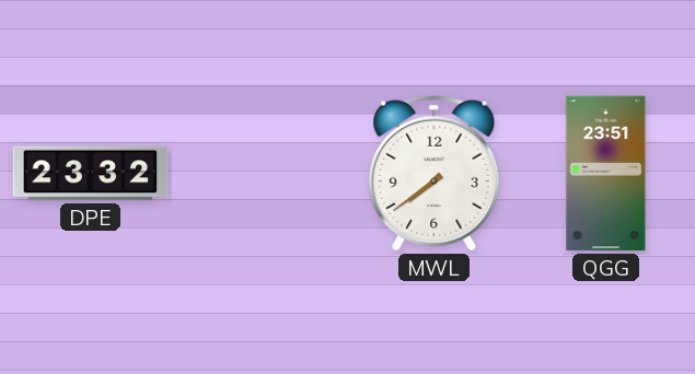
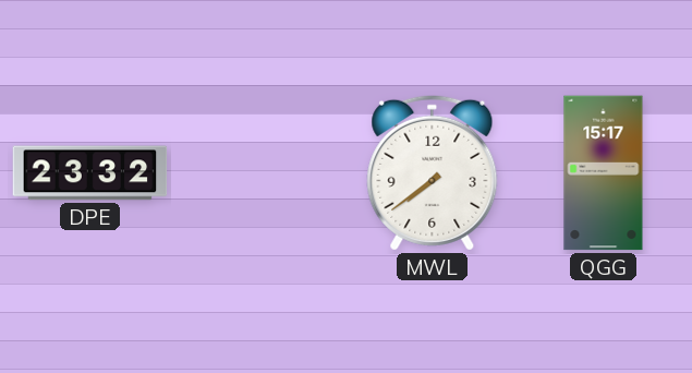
QGG: 23:51 -> 15:17 (604, 173)
